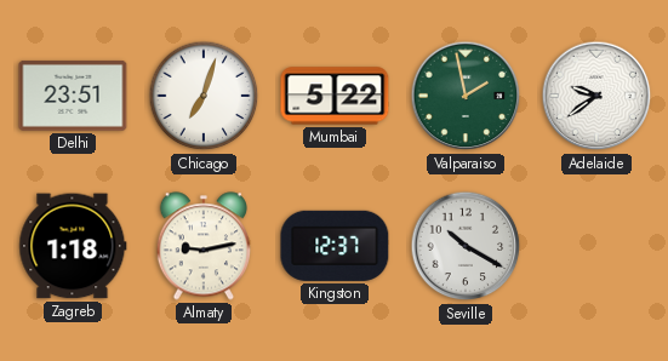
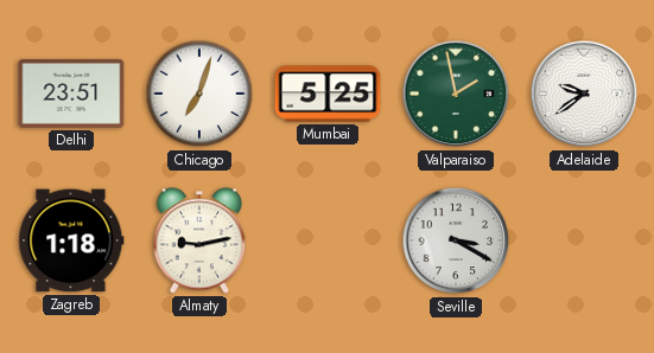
Mumbai: 5:22 -> 5:25 (328, 94)
Kingston: 12:37 -> none (335, 246)
Seville: 10:20 -> 3:20 (456, 240)
